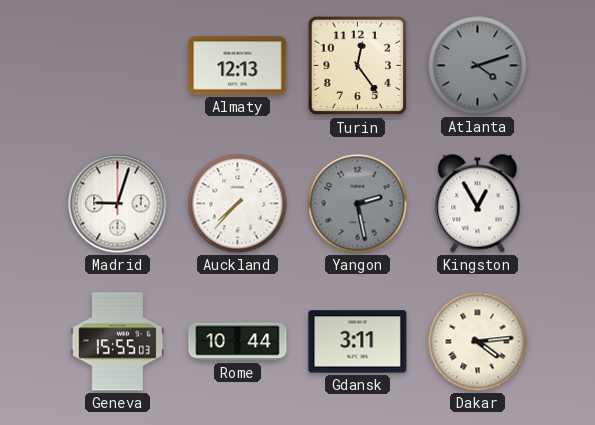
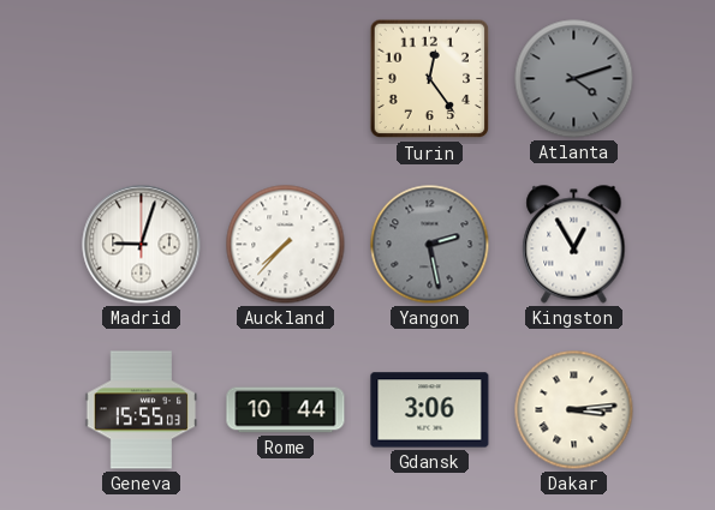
Almaty: 12:13 -> none (238, 66)
Gdansk: 3:11 -> 3:06 (430, 410)
Dakar: 4:14 -> 3:14 (574, 410)
